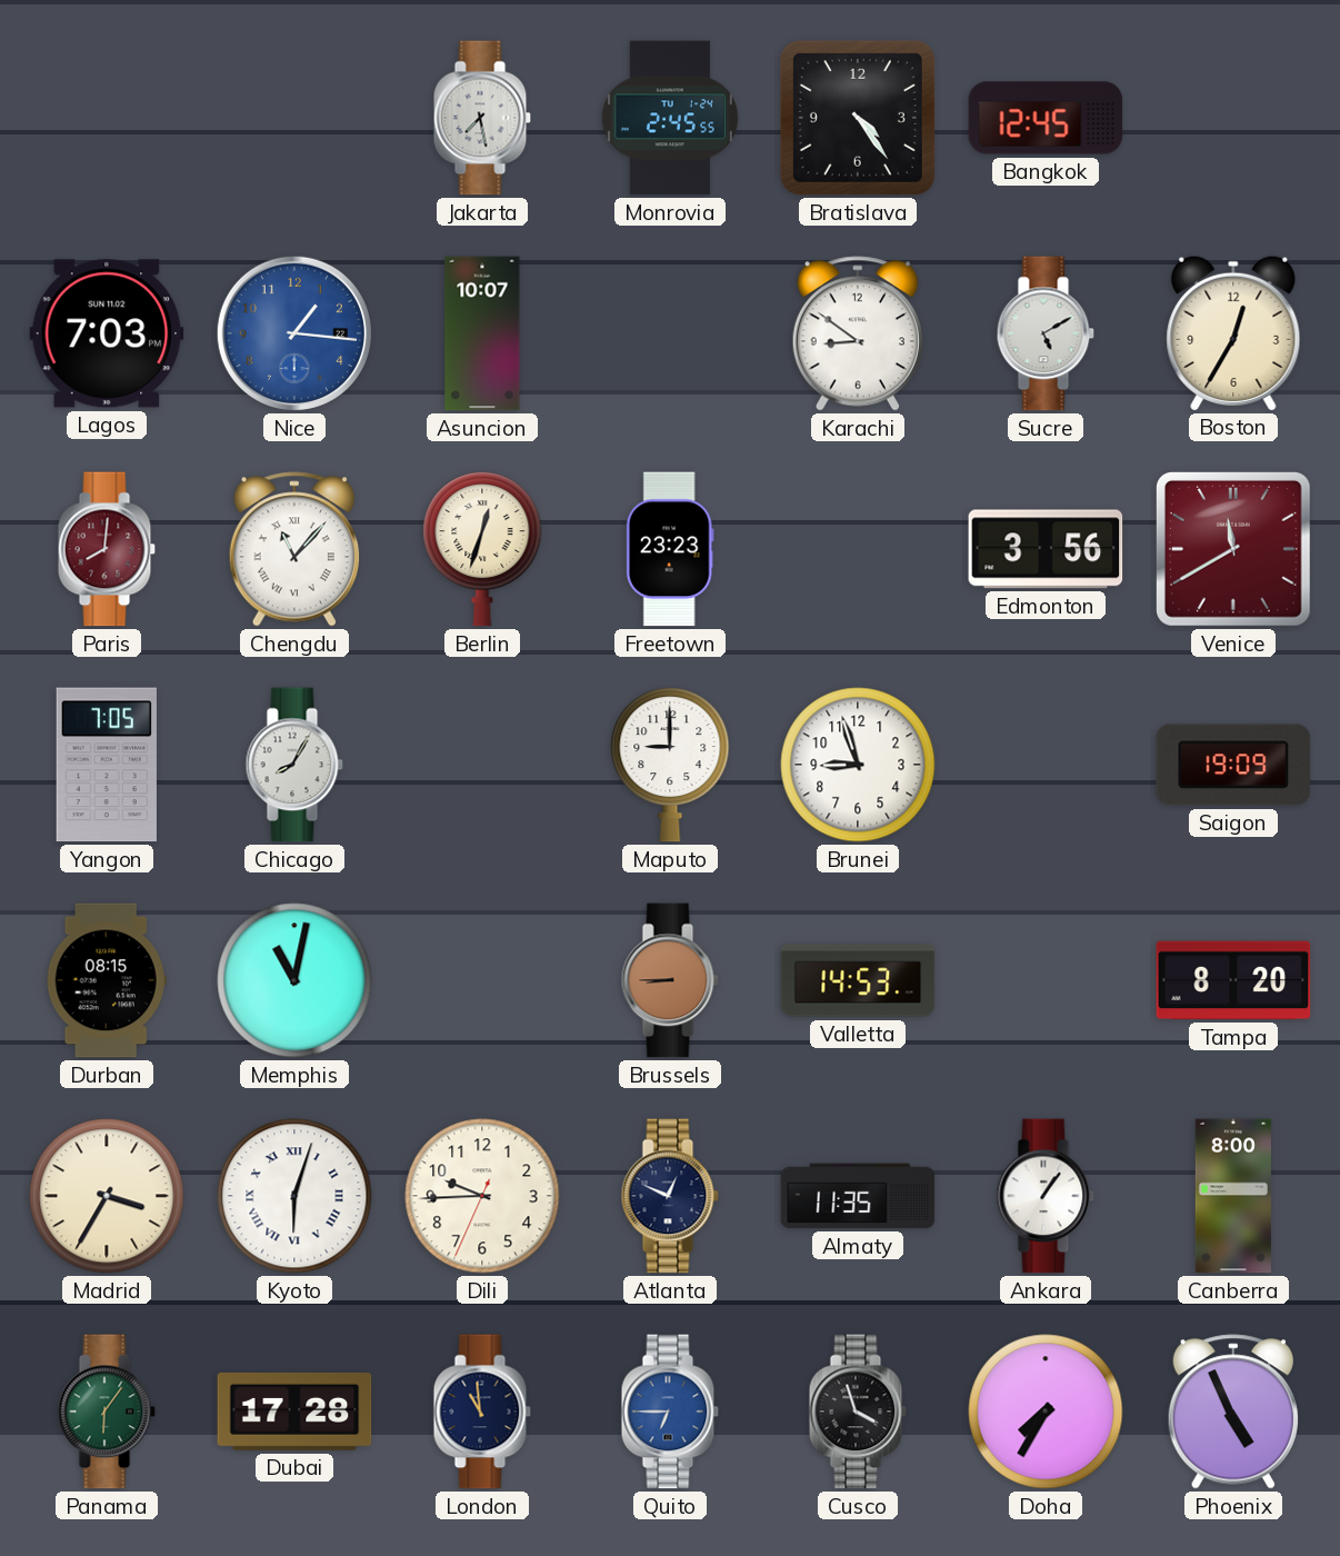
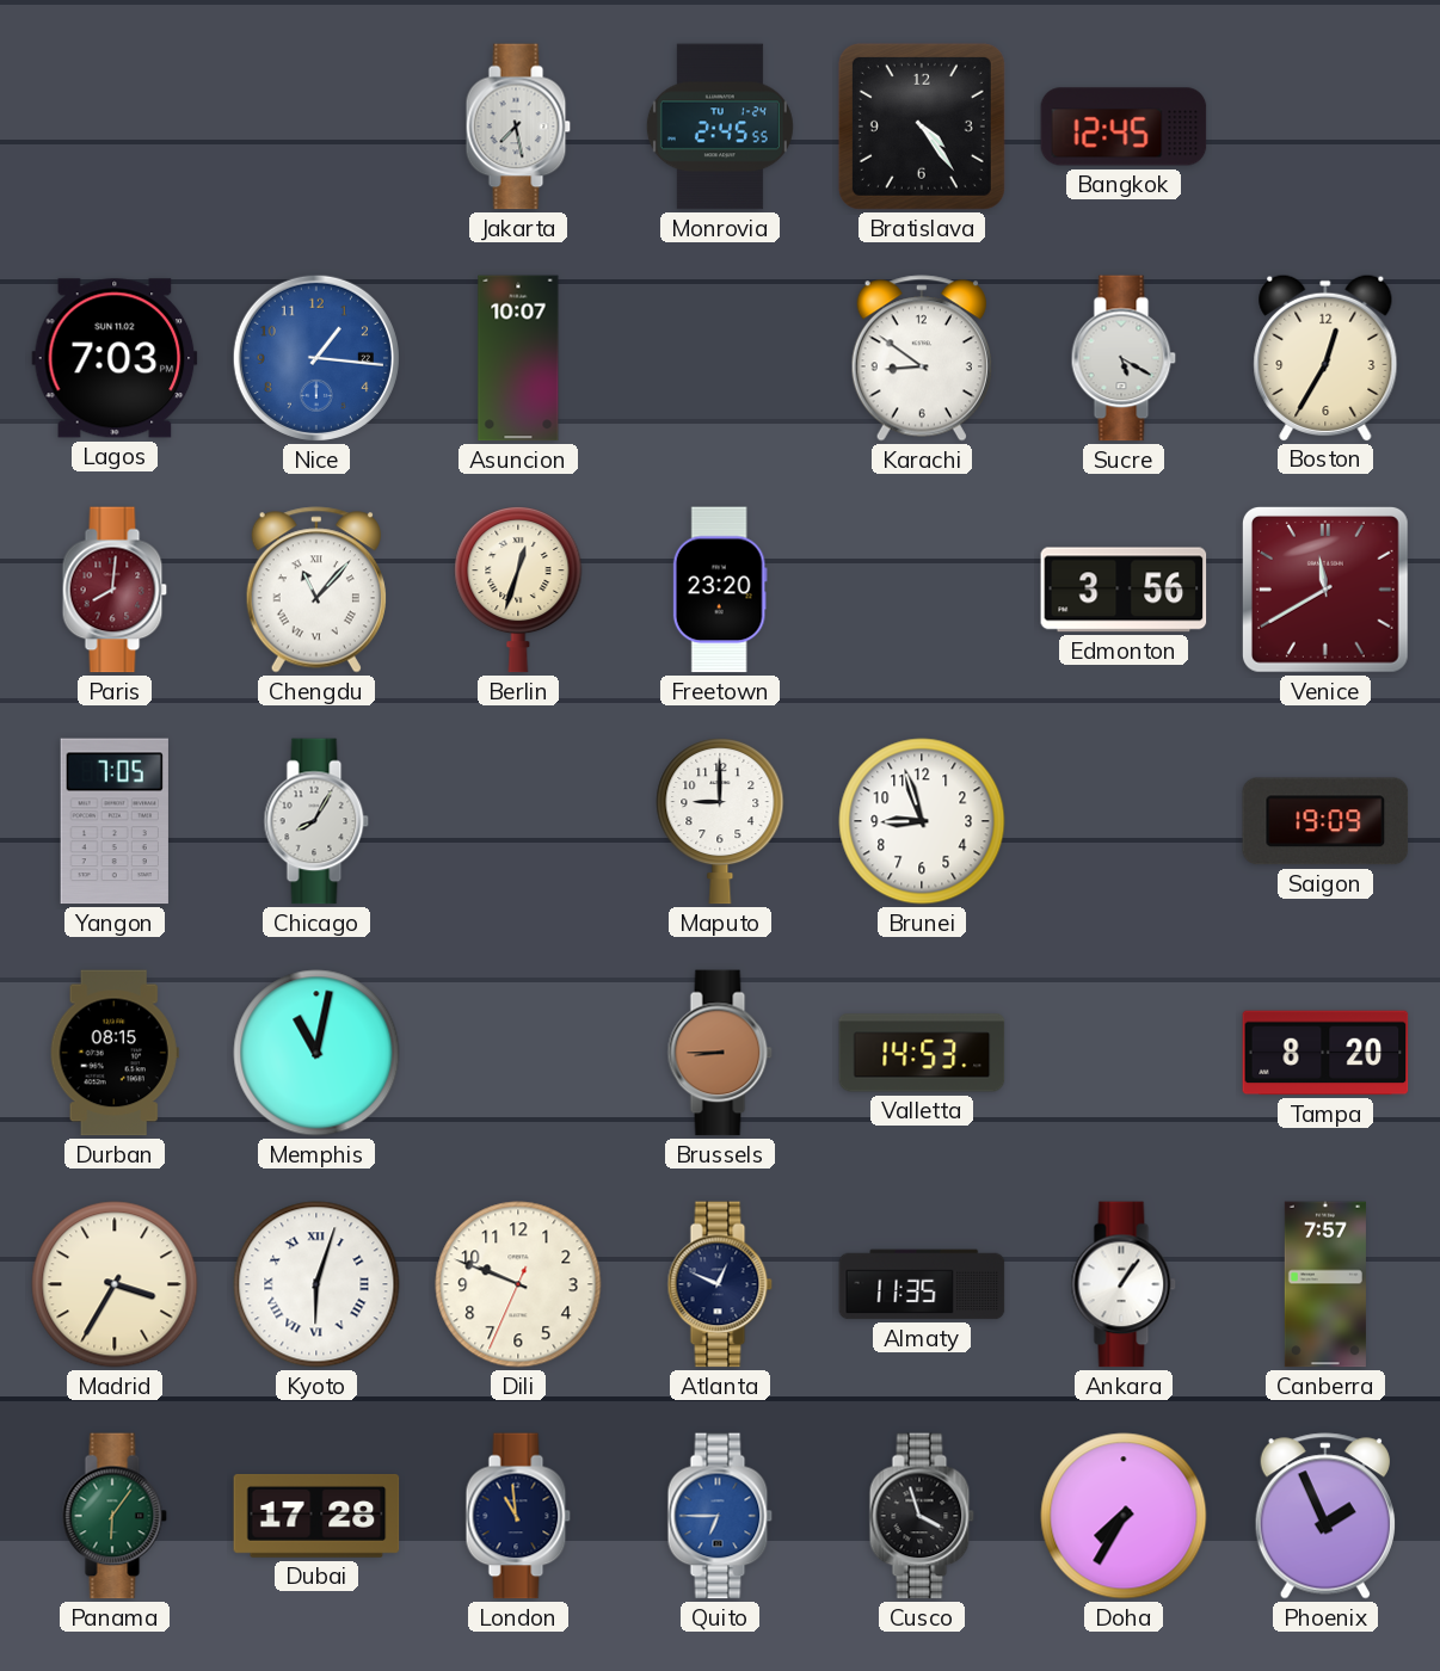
Sucre: 5:10 -> 5:20 (1124, 358)
Freetown: 23:23 -> 23:20 (720, 590)
Dili: 9:44 -> 9:48 (518, 1284)
Canberra: 8:00 -> 7:57 (1325, 1284)
Phoenix: 4:56 -> 1:56 (1325, 1516)
